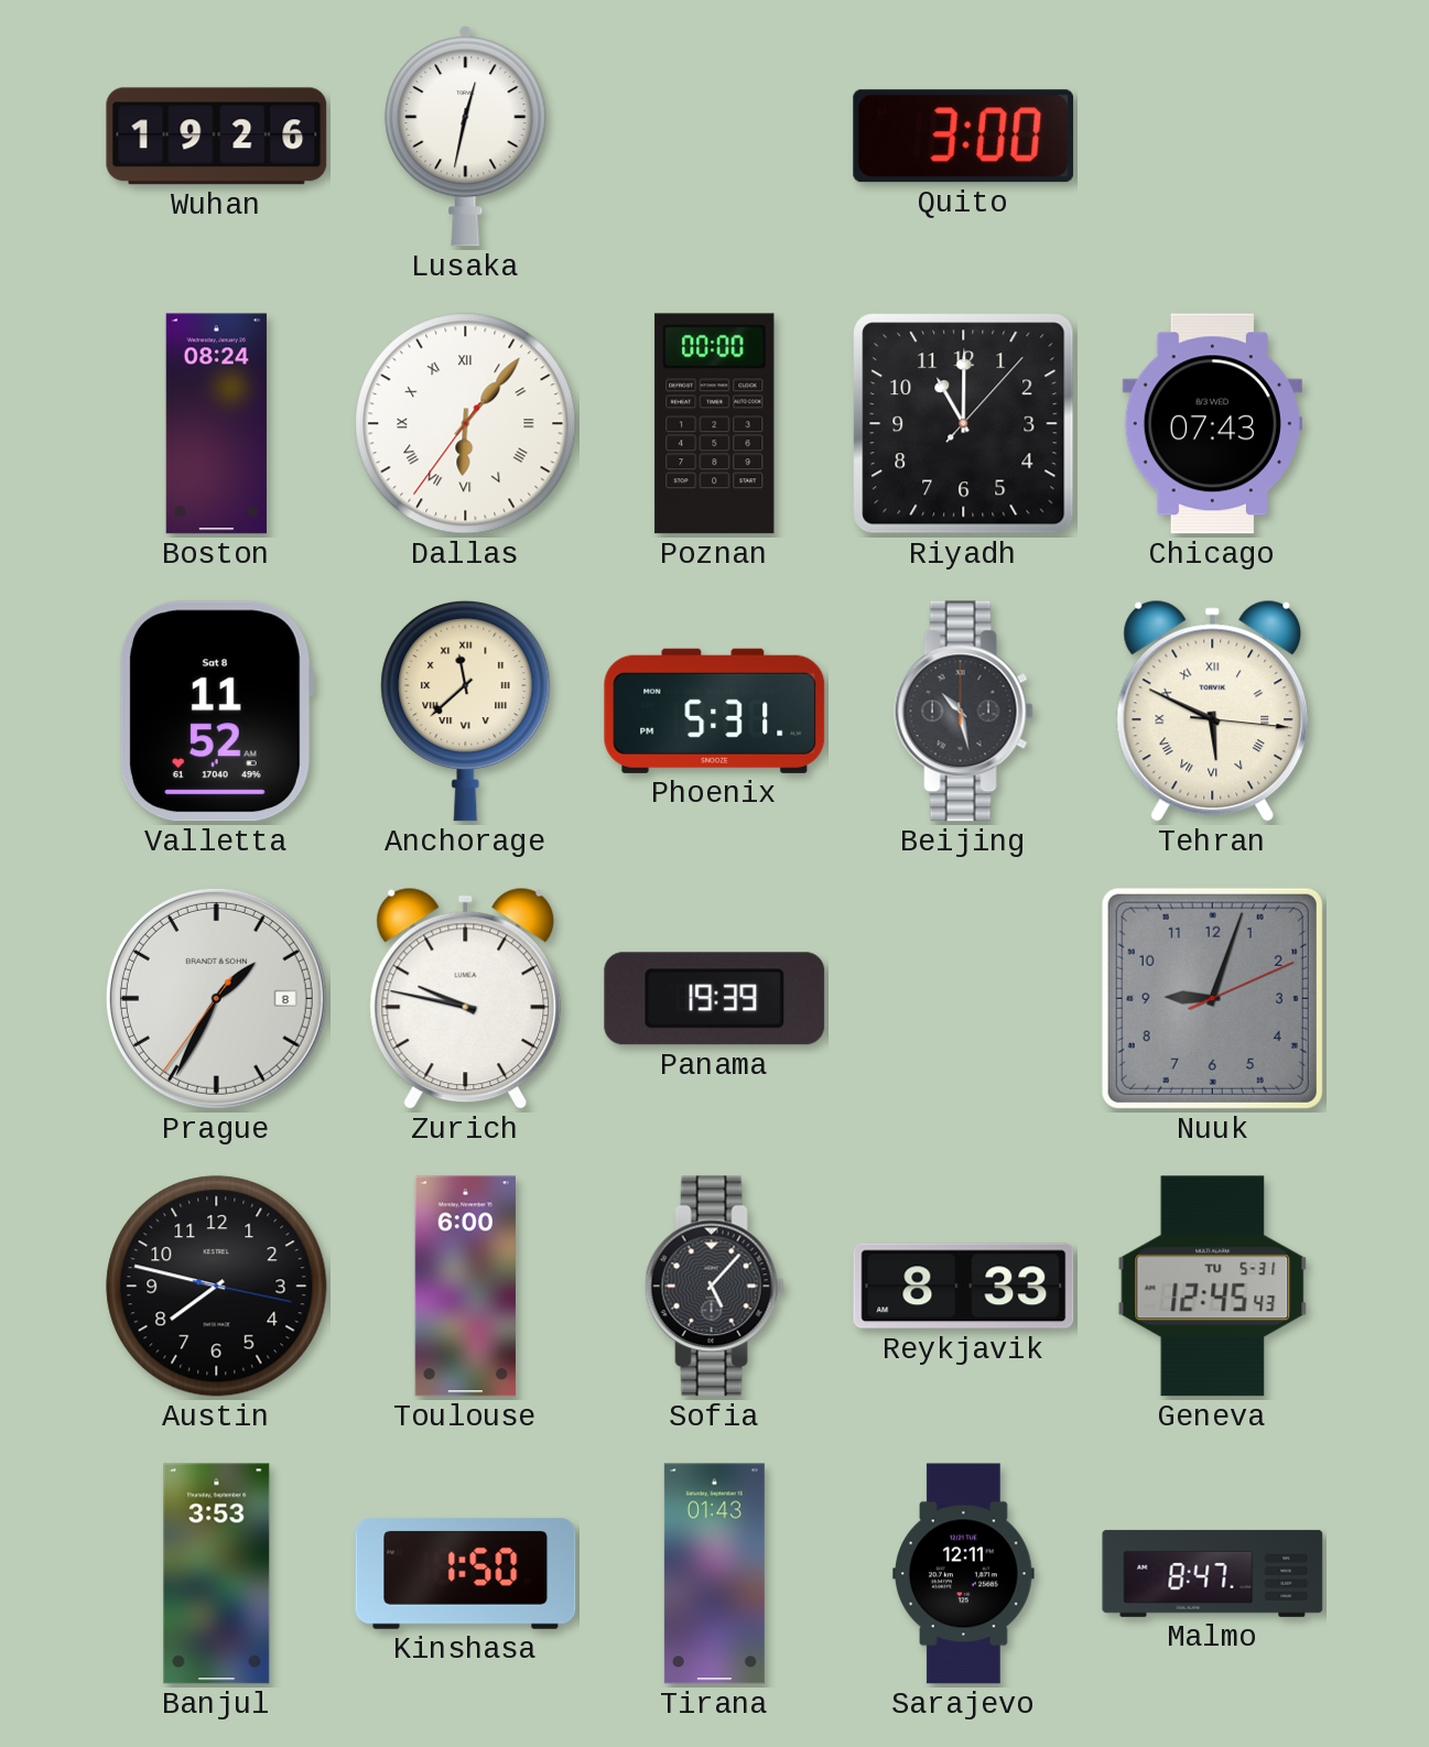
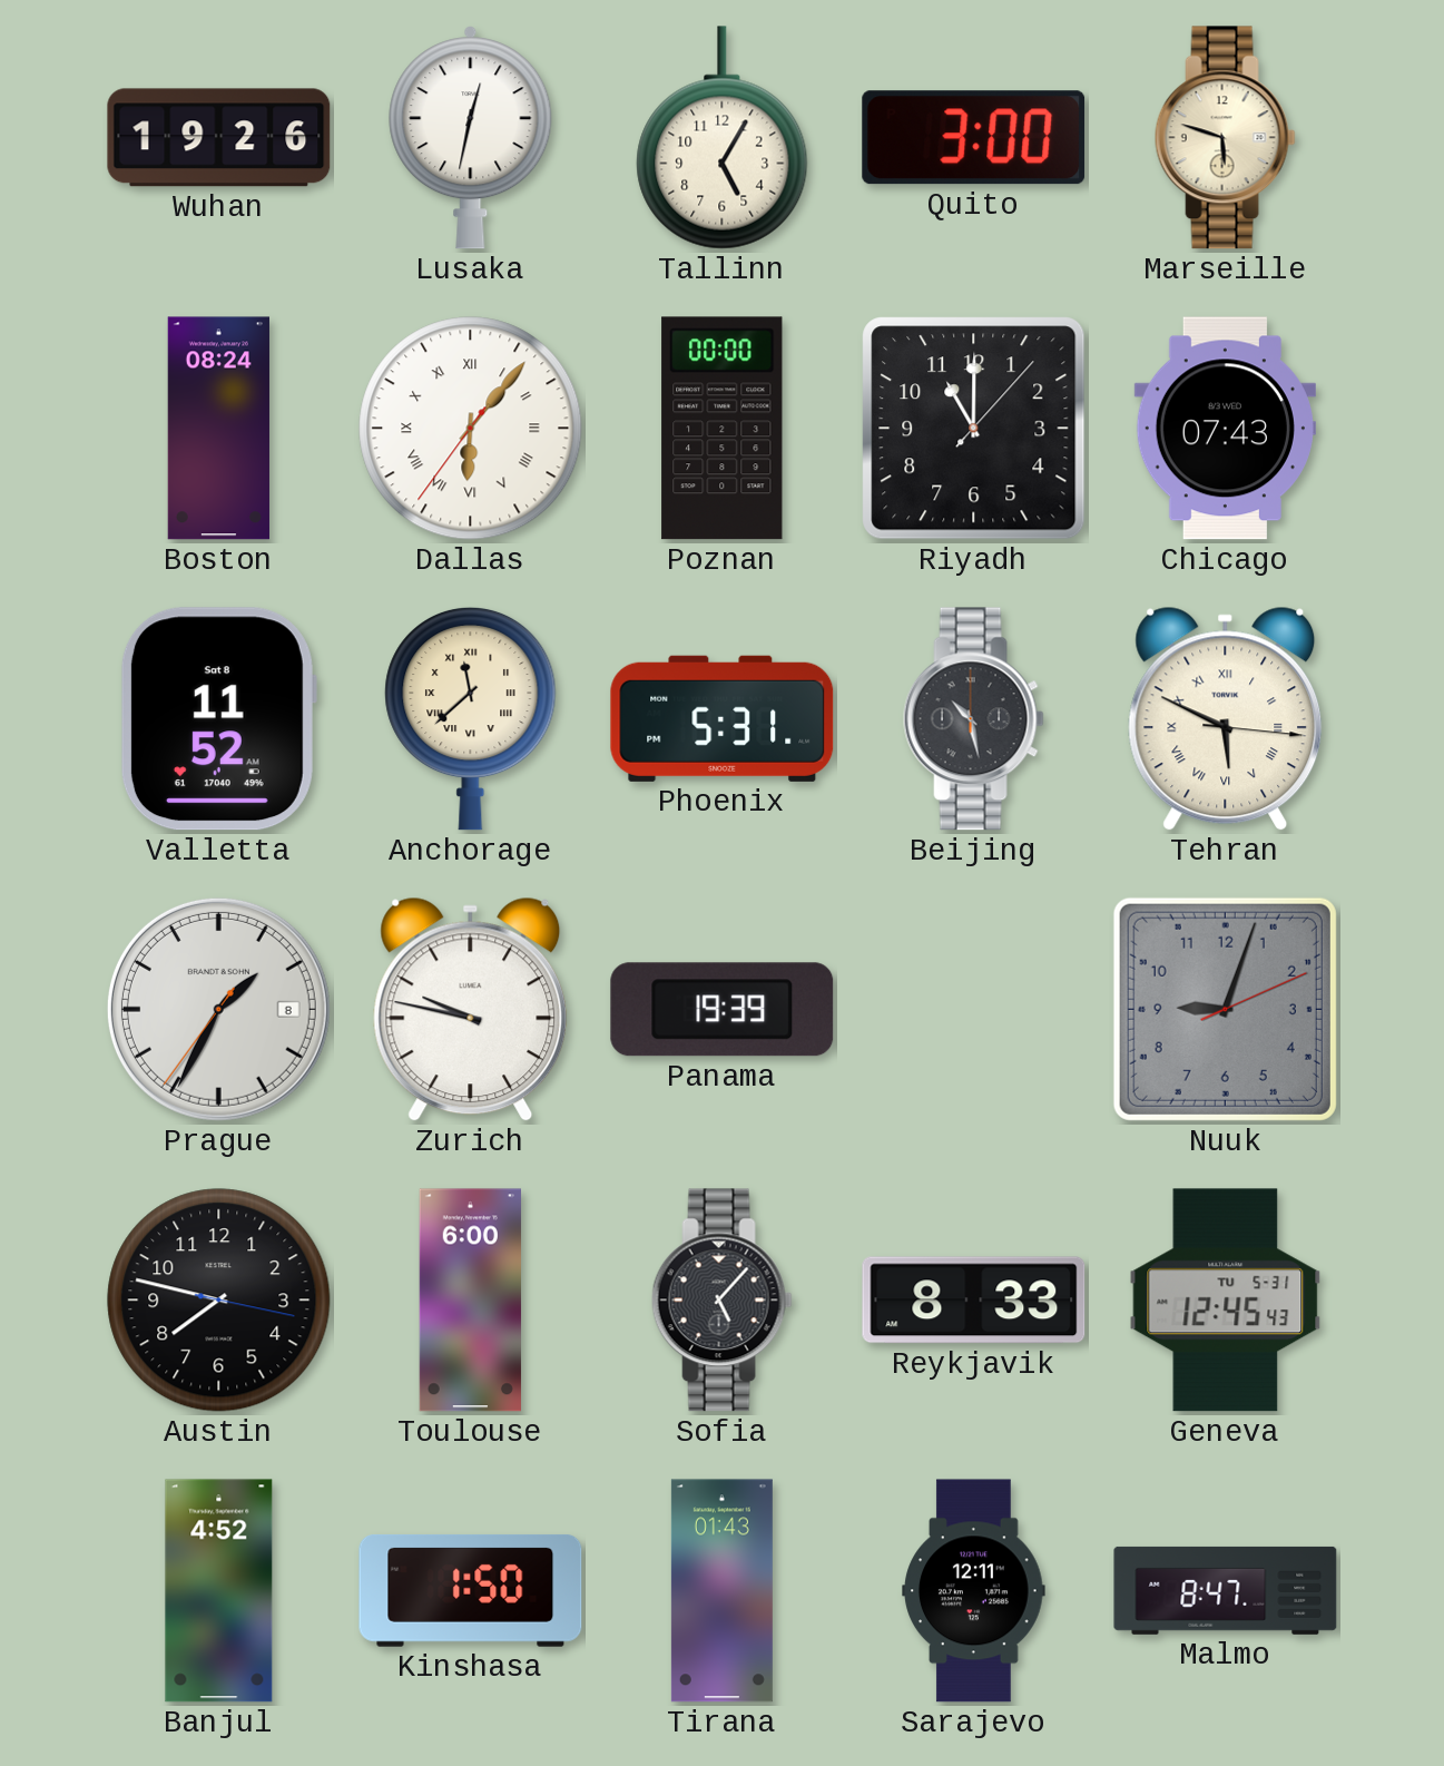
Tallinn: none -> 5:05 (723, 138)
Marseille: none -> 5:48 (1225, 138)
Banjul: 3:53 -> 4:52 (219, 1591)
